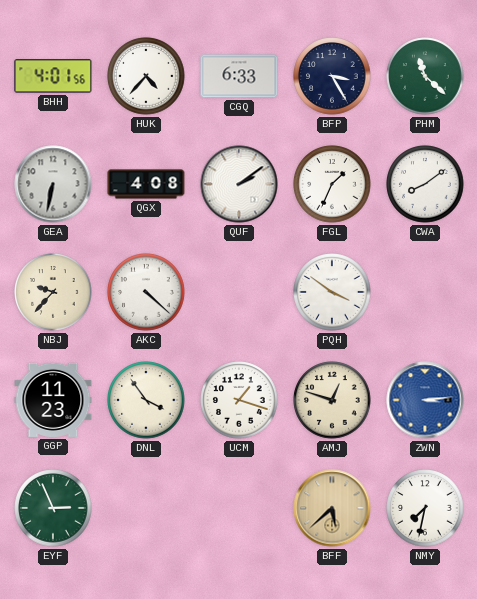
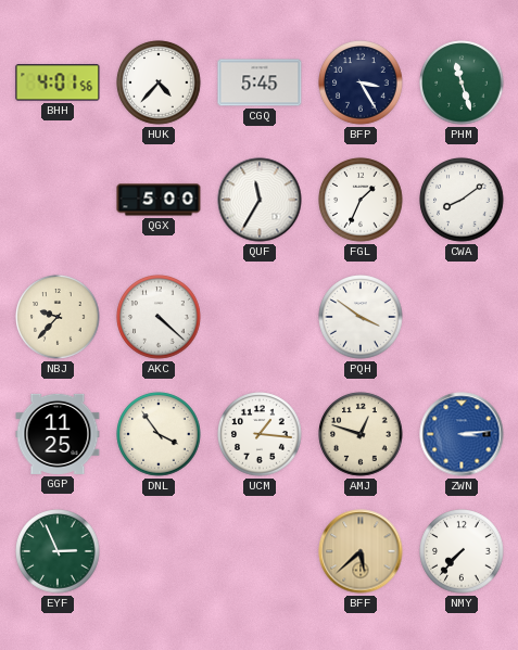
CGQ: 6:33 -> 5:45 (260, 82)
PHM: 11:22 -> 11:27 (462, 82)
GEA: 6:32 -> none (53, 184)
QGX: 4:08 -> 5:00 (159, 200)
QUF: 2:09 -> 11:35 (260, 200)
GGP: 11:23 -> 11:25 (58, 434)
UCM: 1:18 -> 1:16 (260, 434)
NMY: 7:32 -> 7:37 (462, 551)
